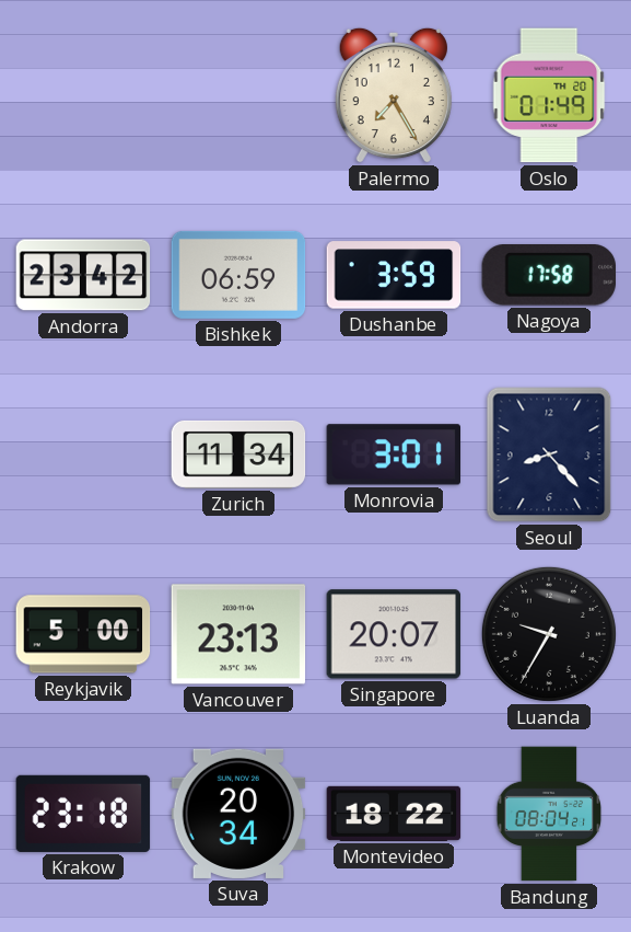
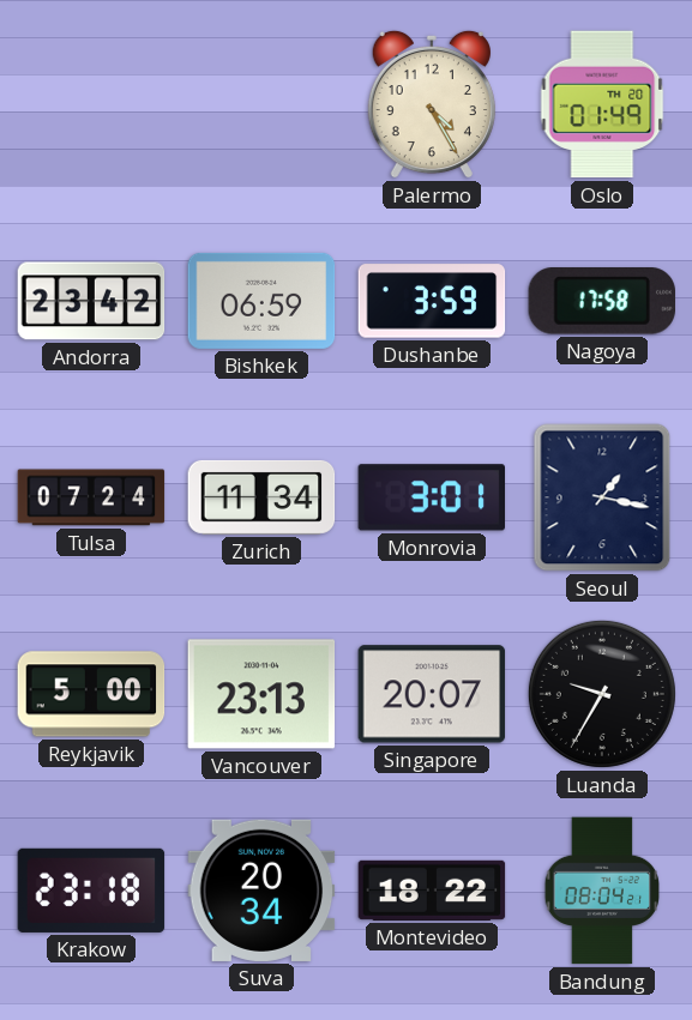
Palermo: 7:25 -> 4:25 (432, 104)
Tulsa: none -> 07:24 (91, 497)
Seoul: 8:23 -> 1:17 (602, 497)
